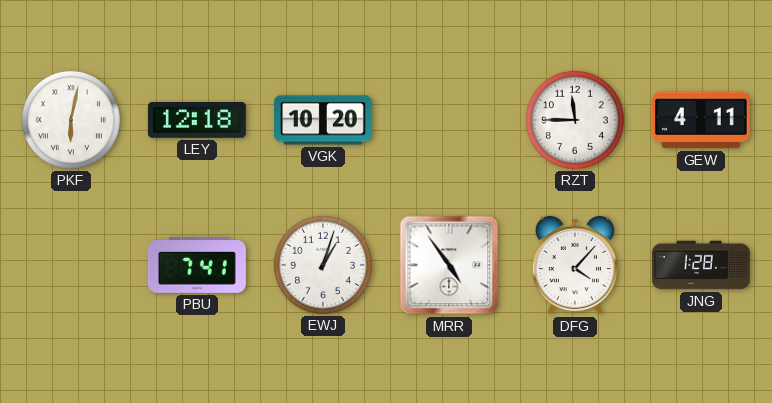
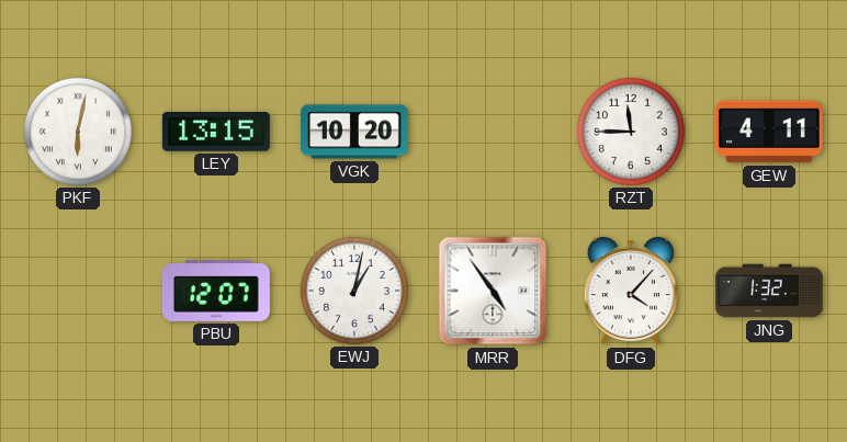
LEY: 12:18 -> 13:15 (216, 132)
PBU: 7:41 -> 12:07 (216, 291)
EWJ: 1:03 -> 1:02 (354, 291)
JNG: 1:28 -> 1:32 (769, 291)
